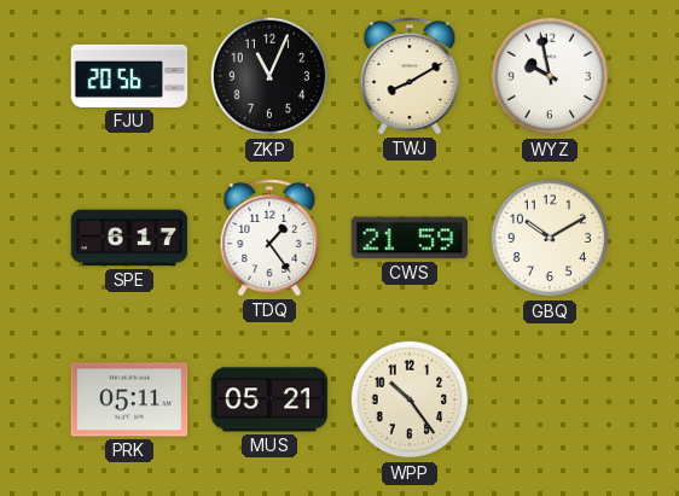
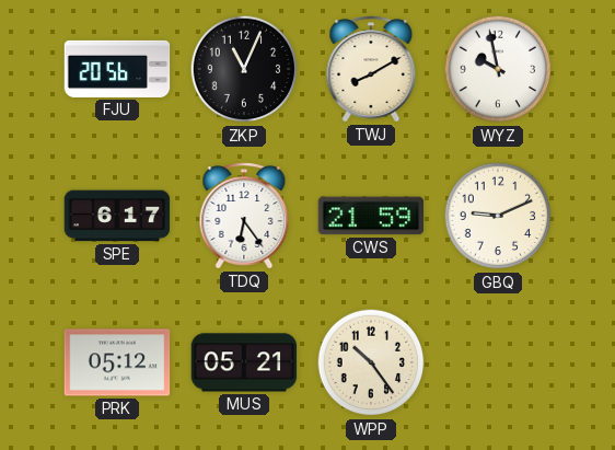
TDQ: 1:24 -> 6:24 (244, 216)
GBQ: 10:10 -> 9:11 (498, 216)
PRK: 05:11 -> 05:12 (117, 362)
